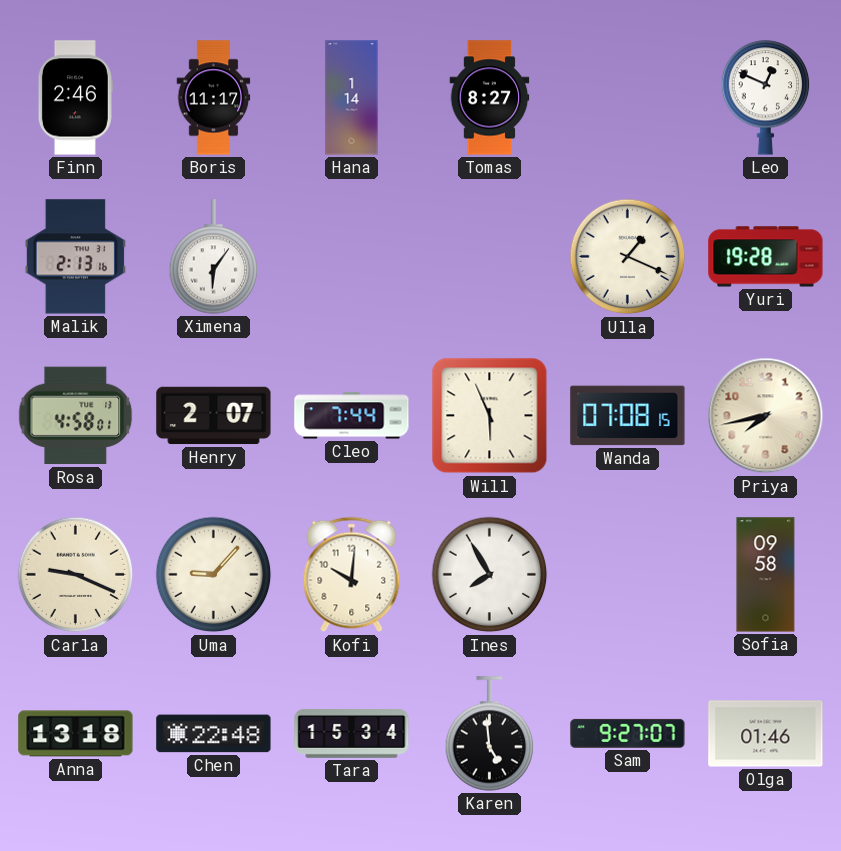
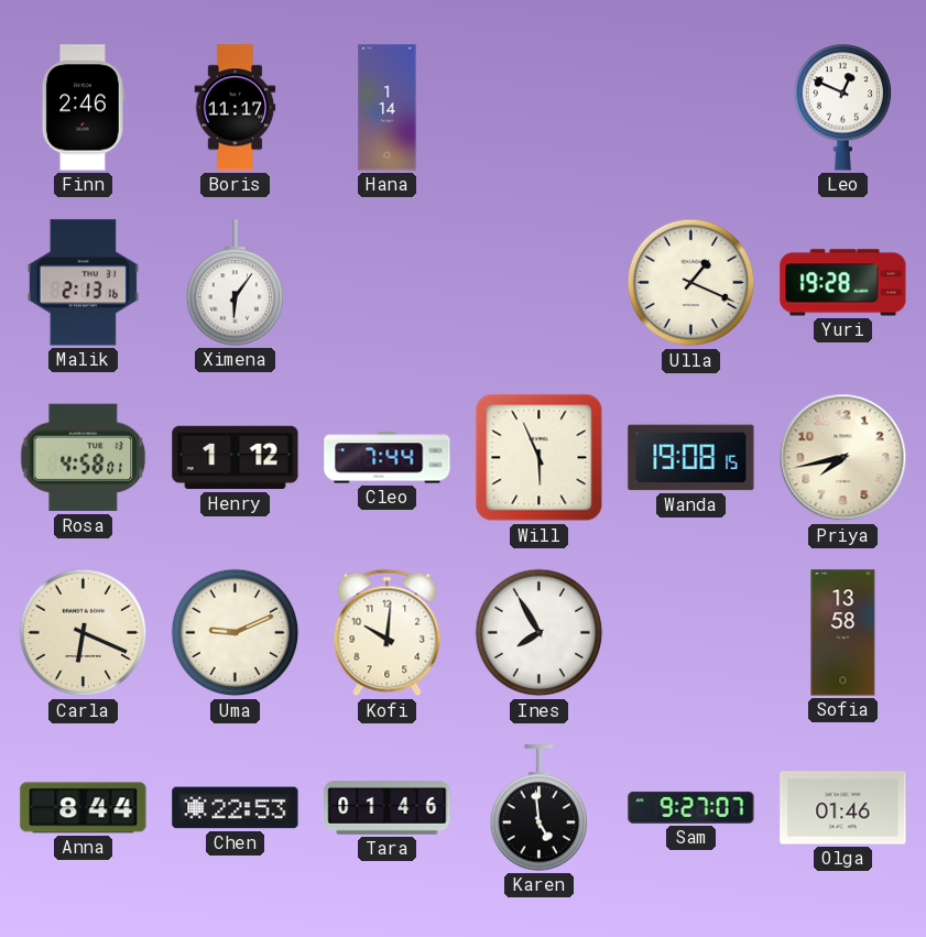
Tomas: 8:27 -> none (490, 98)
Henry: 2:07 -> 1:12 (236, 458)
Wanda: 07:08 -> 19:08 (691, 458)
Carla: 9:19 -> 6:19 (84, 633)
Uma: 9:07 -> 9:11 (236, 633)
Sofia: 09:58 -> 13:58 (843, 633)
Anna: 13:18 -> 8:44 (84, 808)
Chen: 22:48 -> 22:53 (236, 808)
Tara: 15:34 -> 01:46 (388, 807)
